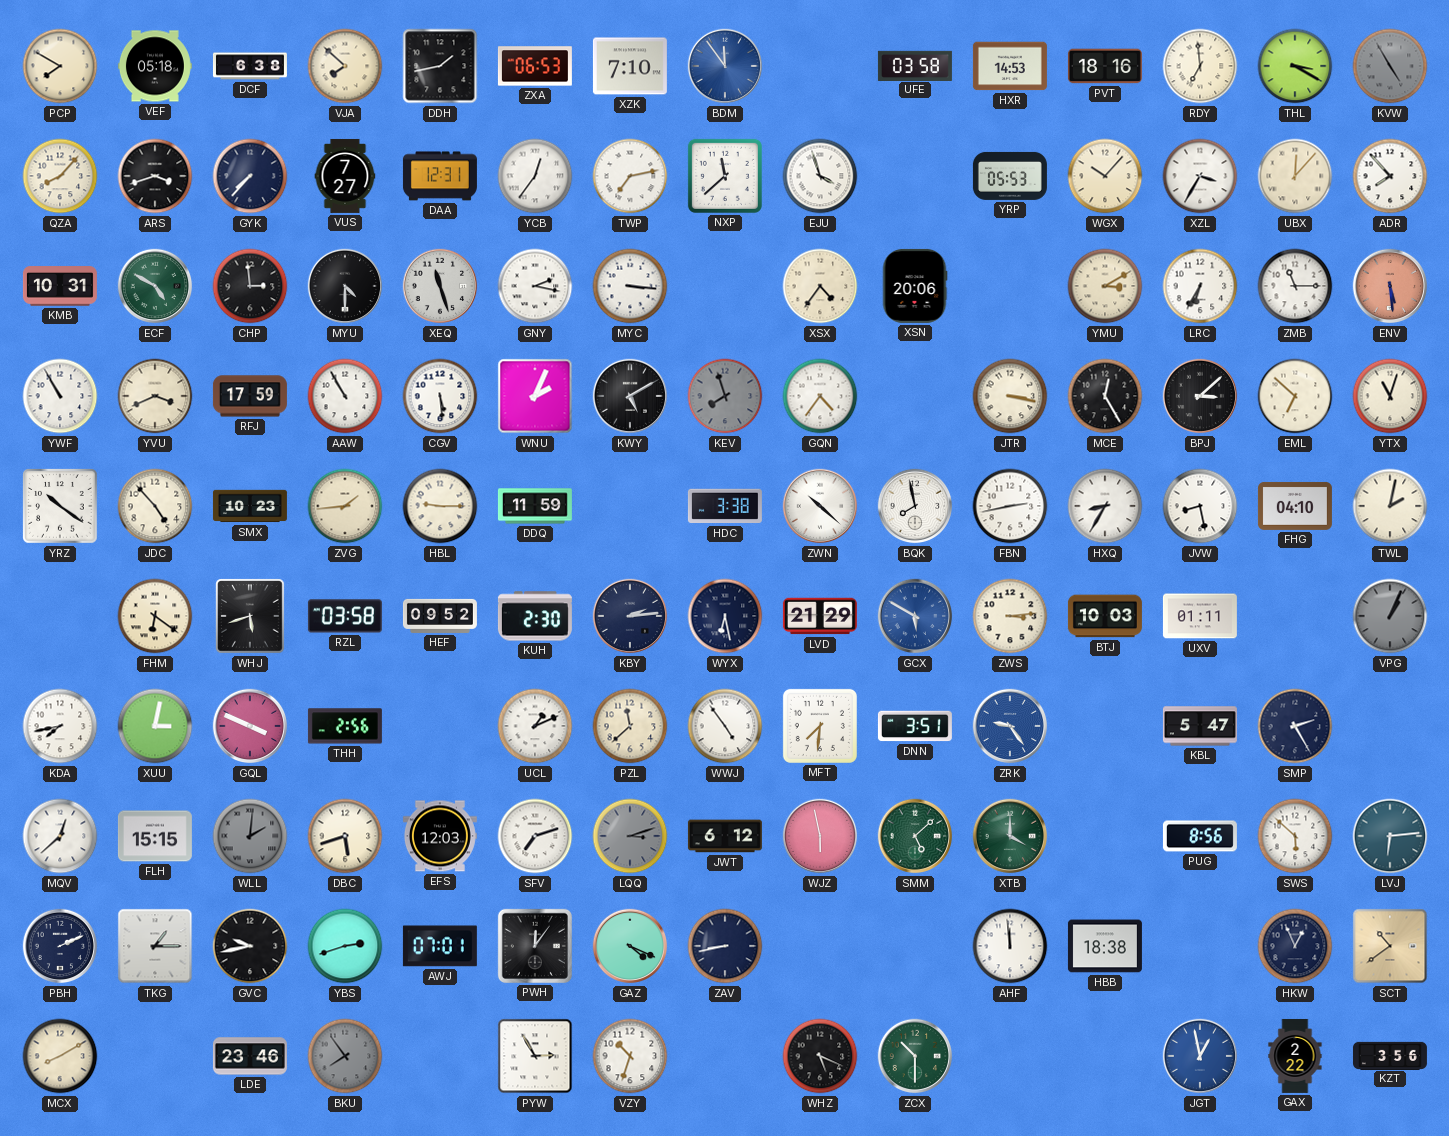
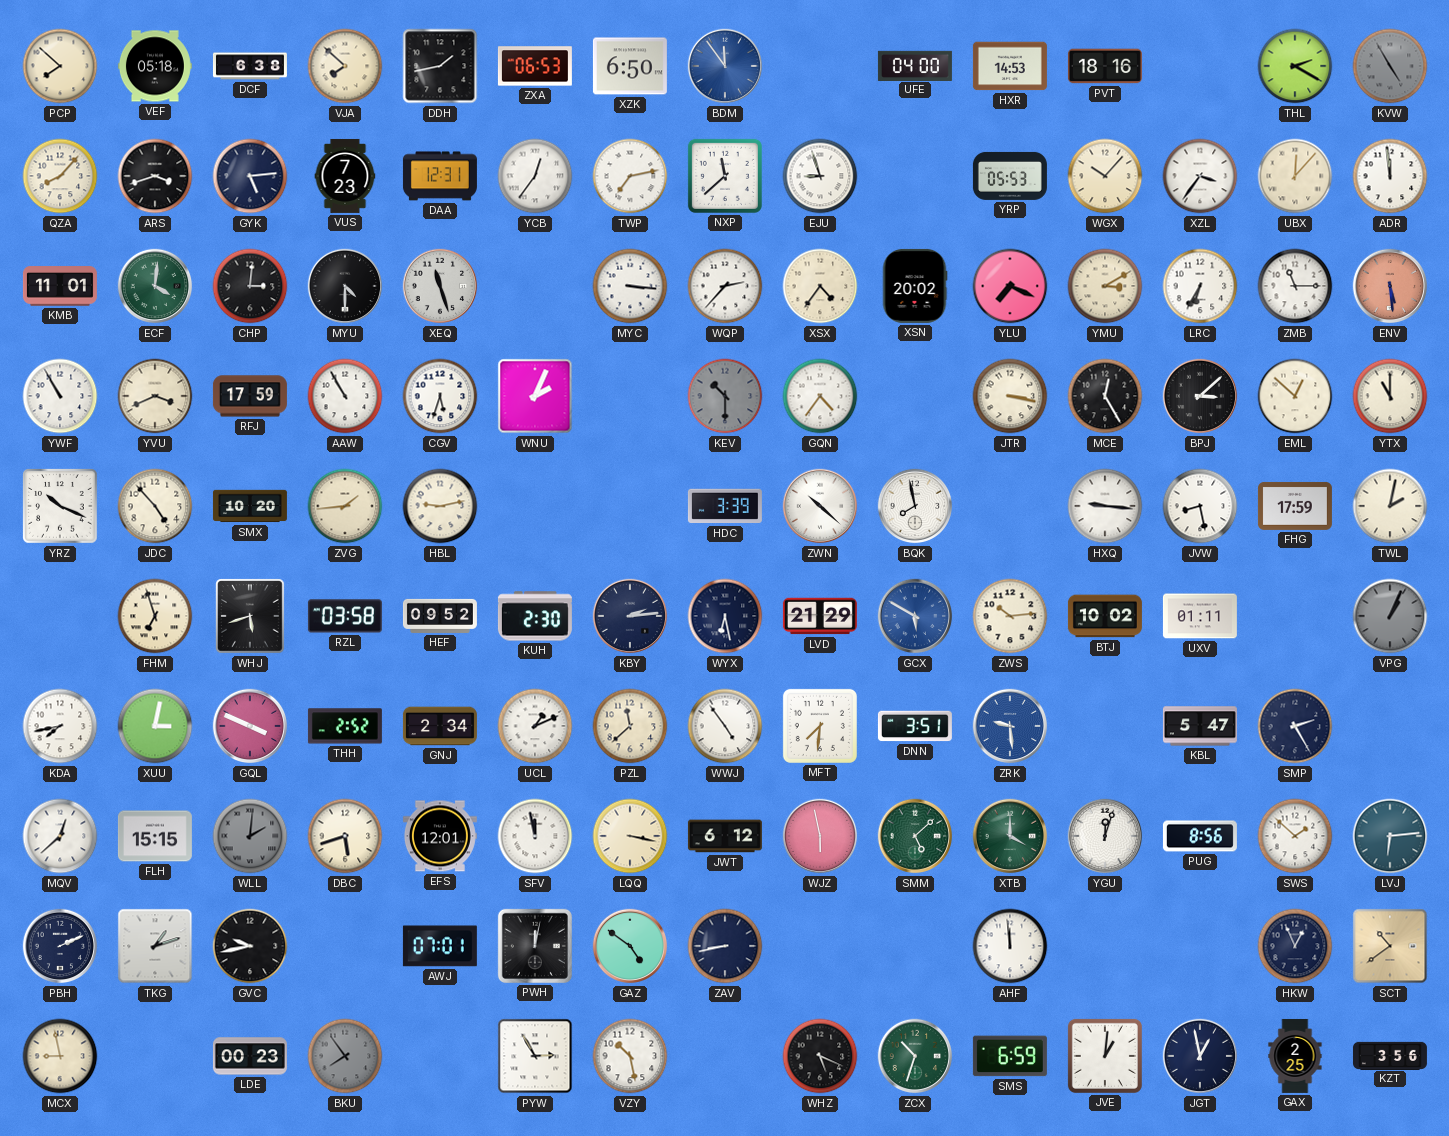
PCP: 7:50 -> 7:52 (60, 66)
XZK: 7:10 -> 6:50 (630, 66)
UFE: 03:58 -> 04:00 (915, 65)
RDY: 6:59 -> none (1200, 66)
THL: 3:20 -> 2:20 (1295, 66)
GYK: 7:37 -> 5:14 (250, 176)
VUS: 7:27 -> 7:23 (345, 176)
EJU: 3:57 -> 8:57 (820, 176)
XZL: 3:35 -> 3:36 (1200, 176)
ADR: 7:53 -> 11:59 (1390, 176)
KMB: 10:31 -> 11:01 (60, 286)
ECF: 4:50 -> 4:01 (155, 286)
CHP: 2:59 -> 3:01 (250, 286)
GNY: 2:17 -> none (535, 286)
WQP: none -> 2:37 (725, 286)
XSN: 20:06 -> 20:02 (915, 286)
YLU: none -> 7:19 (1010, 286)
CGV: 5:29 -> 5:33 (440, 396)
KWY: 5:10 -> none (630, 396)
KEV: 7:57 -> 10:30 (725, 396)
EML: 6:52 -> 12:52 (1295, 396)
YTX: 11:03 -> 11:00 (1390, 396)
YRZ: 10:21 -> 10:19 (60, 506)
SMX: 10:23 -> 10:20 (250, 506)
HBL: 9:15 -> 9:13 (440, 506)
DDQ: 11:59 -> none (535, 506)
HDC: 3:38 -> 3:39 (725, 506)
FBN: 2:43 -> none (1010, 506)
HXQ: 8:35 -> 9:16 (1105, 506)
FHG: 04:10 -> 17:59 (1295, 506)
FHM: 6:21 -> 6:57 (155, 616)
ZWS: 3:14 -> 10:14 (1010, 616)
BTJ: 10:03 -> 10:02 (1105, 616)
THH: 2:56 -> 2:52 (345, 726)
GNJ: none -> 2:34 (440, 726)
ZRK: 9:24 -> 9:29 (1010, 726)
EFS: 12:03 -> 12:01 (440, 836)
SFV: 7:12 -> 11:58 (535, 836)
LQQ: 3:12 -> 3:17 (630, 836)
LQQ dial: grey -> cream (630, 836)
YGU: none -> 12:03 (1105, 836)
SWS: 5:52 -> 1:52 (1295, 836)
TKG: 1:15 -> 1:12 (155, 946)
YBS: 2:42 -> none (345, 946)
PWH: 12:06 -> 12:02 (535, 946)
GAZ: 4:19 -> 4:51 (630, 946)
HBB: 18:38 -> none (1105, 946)
MCX: 8:10 -> 8:58 (60, 1056)
LDE: 23:46 -> 00:23 (250, 1056)
VZY: 10:33 -> 10:28 (630, 1056)
ZCX: 10:30 -> 10:33 (915, 1056)
SMS: none -> 6:59 (1010, 1056)
JVE: none -> 1:01 (1105, 1056)
JGT dial: blue -> navy (1200, 1056)
GAX: 2:22 -> 2:25 (1295, 1056)
